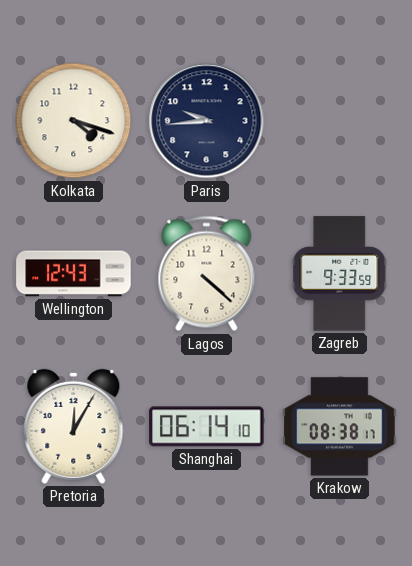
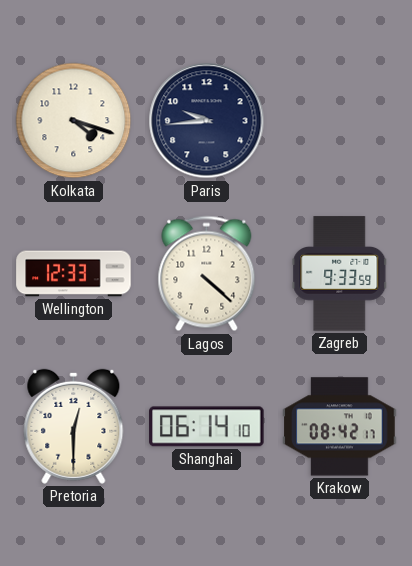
Wellington: 12:43 -> 12:33 (74, 274)
Pretoria: 12:05 -> 12:30 (74, 426)
Krakow: 08:38 -> 08:42 (340, 427)
